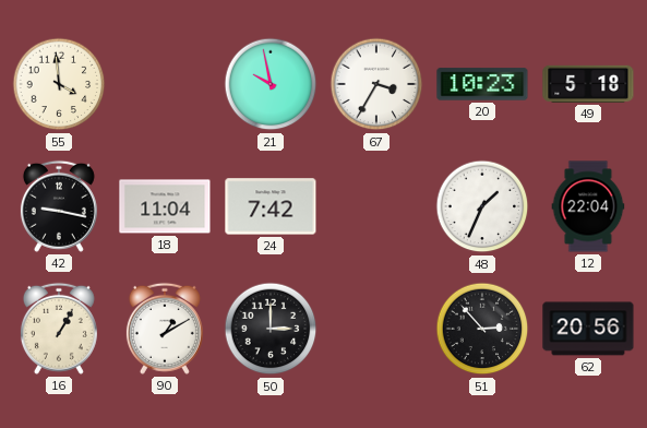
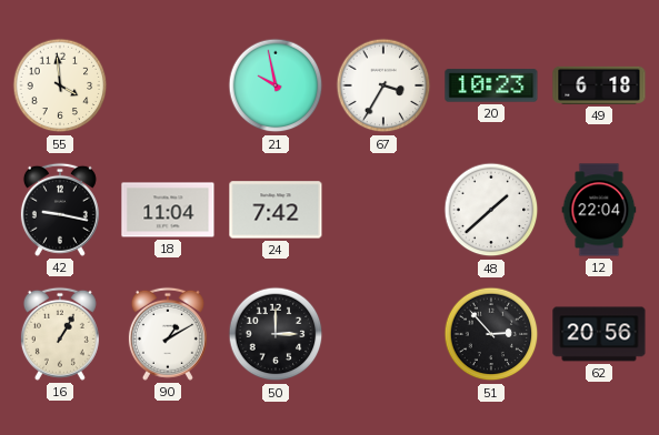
49: 5:18 -> 6:18 (599, 85)
48: 1:34 -> 1:38 (491, 210)
